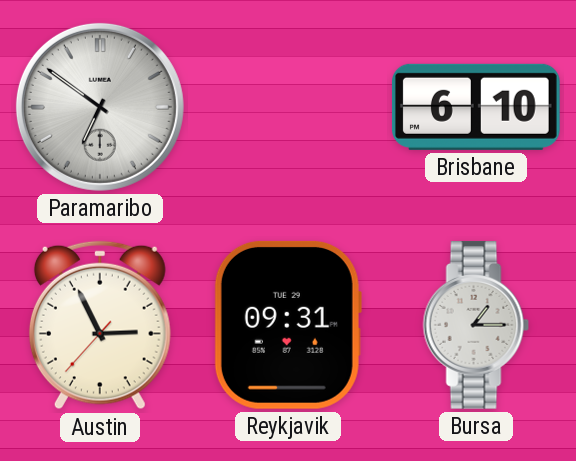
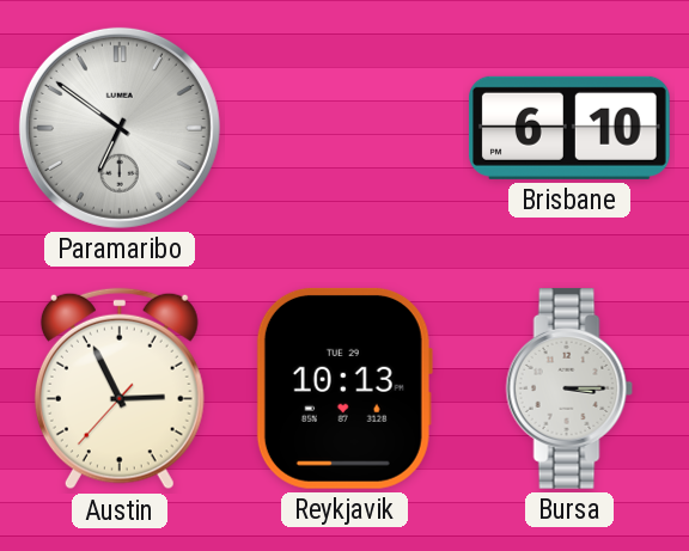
Reykjavik: 09:31 -> 10:13 (344, 388)
Bursa: 1:15 -> 3:15 (569, 388)
